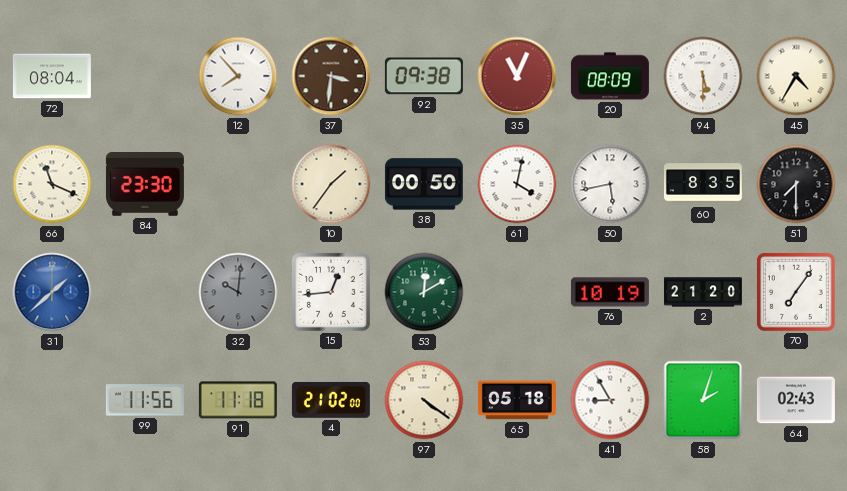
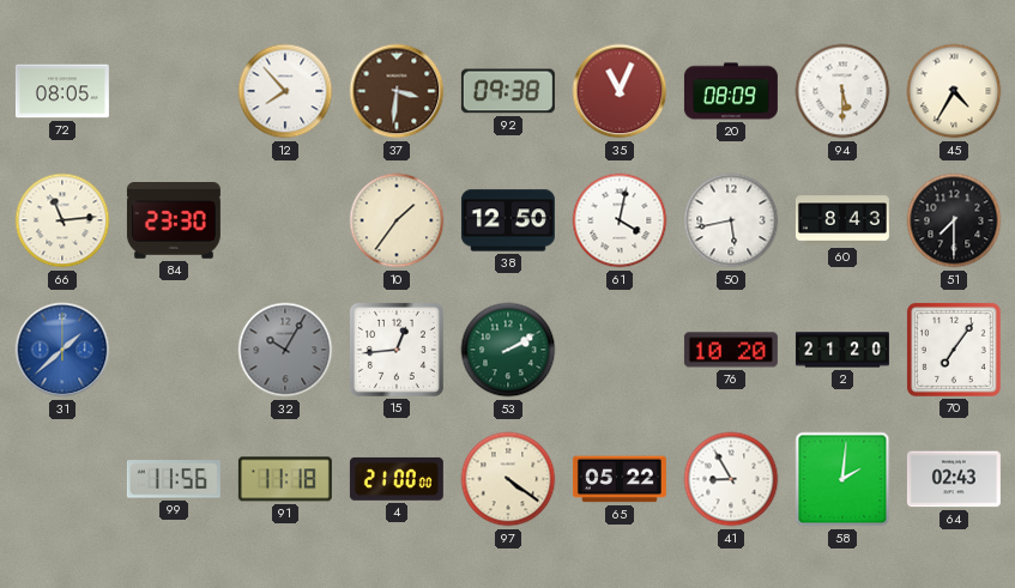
72: 08:04 -> 08:05 (62, 91)
66: 11:19 -> 11:14 (62, 220)
38: 00:50 -> 12:50 (508, 220)
60: 8:35 -> 8:43 (842, 220)
32: 10:01 -> 10:05 (285, 350)
53: 12:10 -> 2:10 (508, 350)
76: 10:19 -> 10:20 (731, 350)
4: 21:02 -> 21:00 (397, 479)
65: 05:18 -> 05:22 (620, 479)
58: 2:03 -> 2:01 (842, 479)
